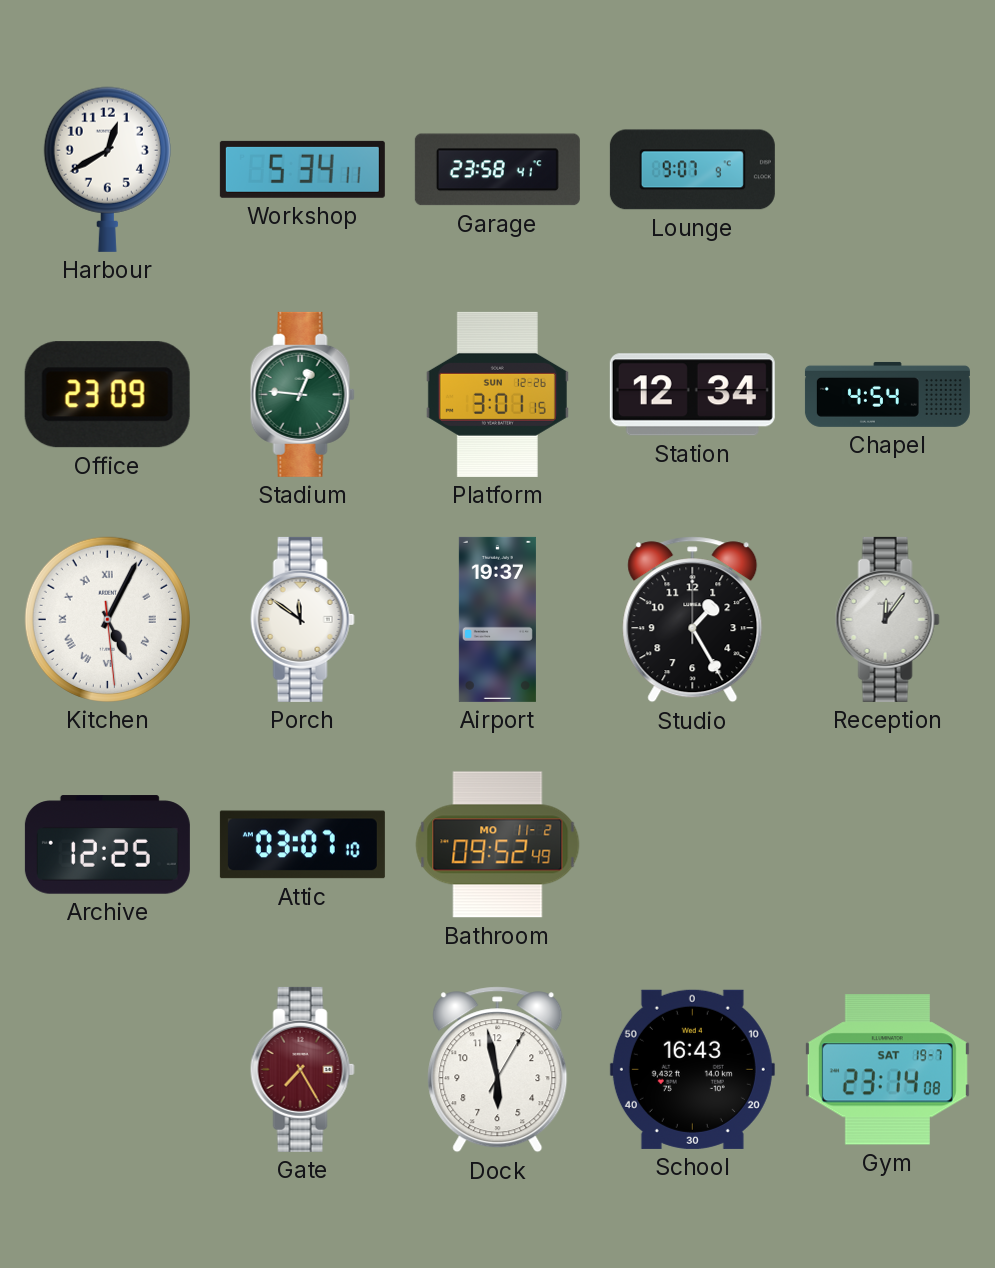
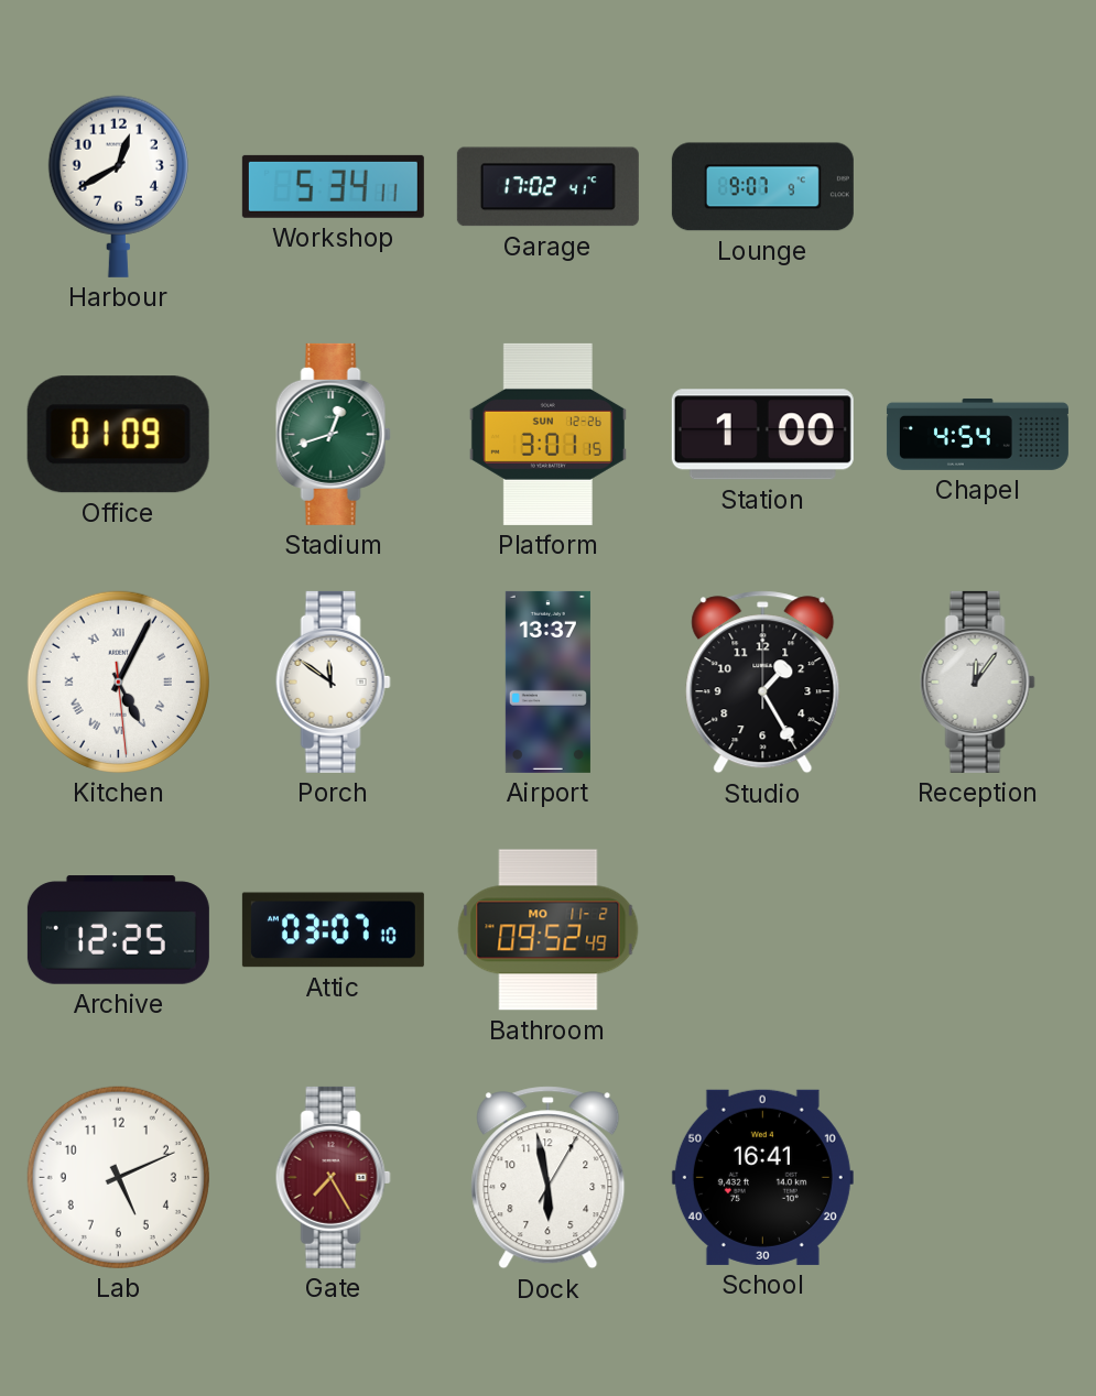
Garage: 23:58 -> 17:02 (547, 187)
Office: 23:09 -> 01:09 (118, 435)
Stadium: 12:46 -> 12:42 (333, 434)
Station: 12:34 -> 1:00 (762, 435)
Airport: 19:37 -> 13:37 (547, 681)
Lab: none -> 5:11 (118, 1177)
School: 16:43 -> 16:41 (762, 1177)
Gym: 23:14 -> none (887, 1070)
